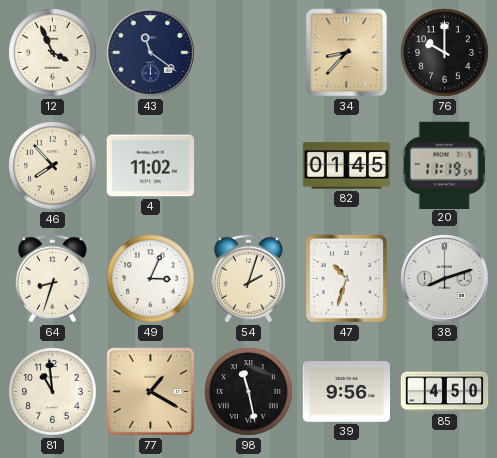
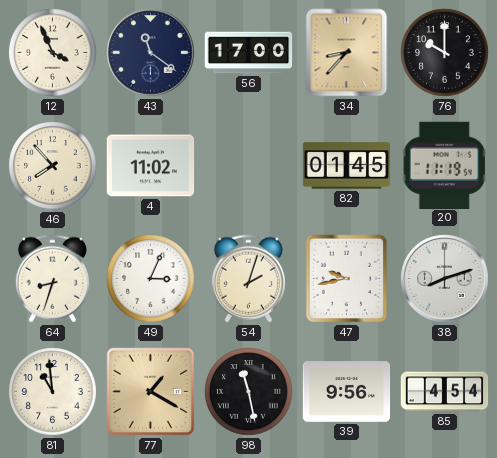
56: none -> 17:00 (249, 53)
47: 10:33 -> 9:43 (347, 279)
85: 4:50 -> 4:54 (445, 392)
